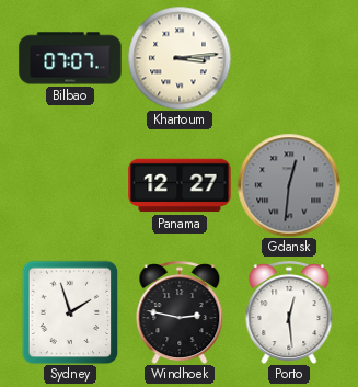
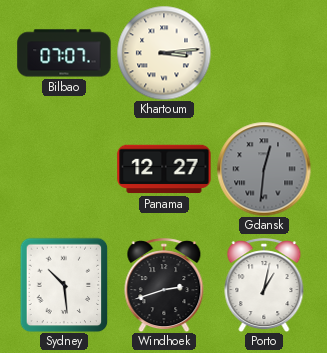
Sydney: 1:57 -> 10:29 (64, 285)
Windhoek: 2:47 -> 2:42 (164, 285)
Porto: 12:29 -> 1:02 (264, 285)
